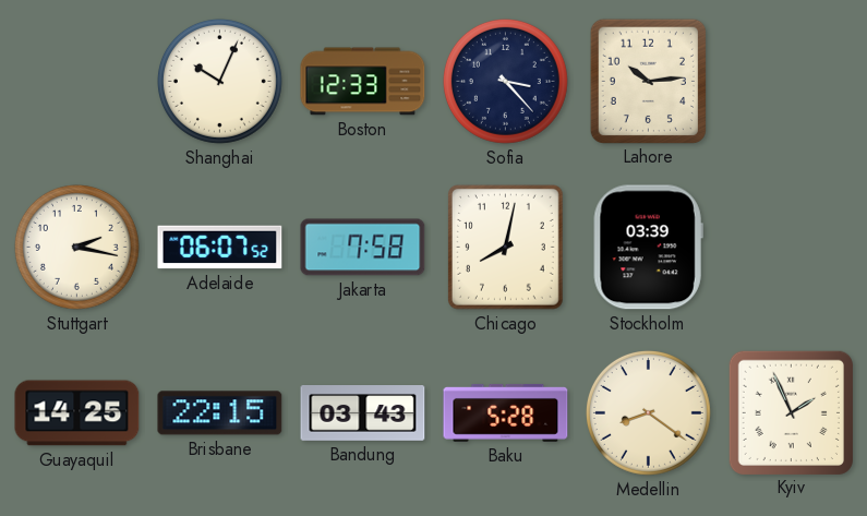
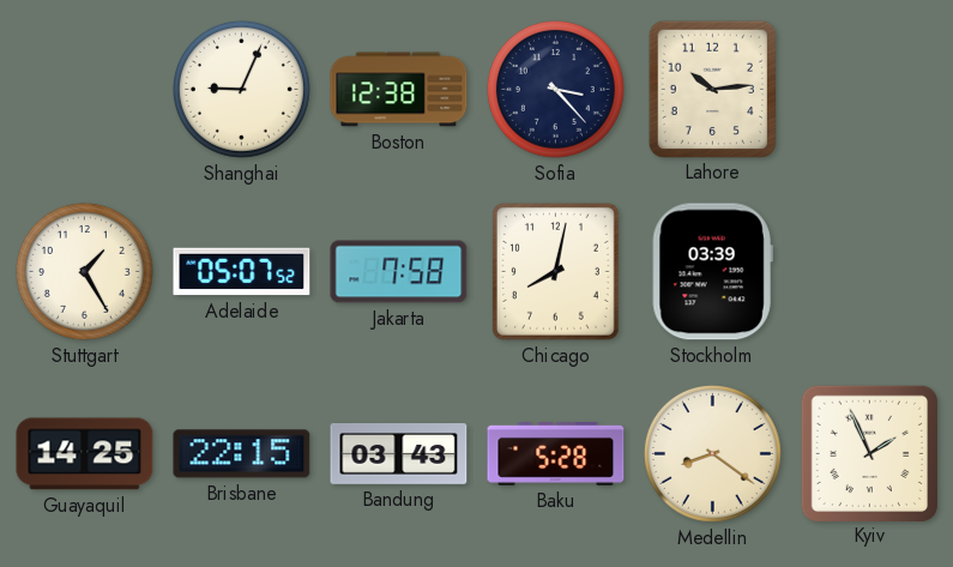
Shanghai: 10:04 -> 9:04 (241, 89)
Boston: 12:33 -> 12:38 (399, 90)
Stuttgart: 2:17 -> 1:25 (84, 271)
Adelaide: 06:07 -> 05:07 (242, 272)
